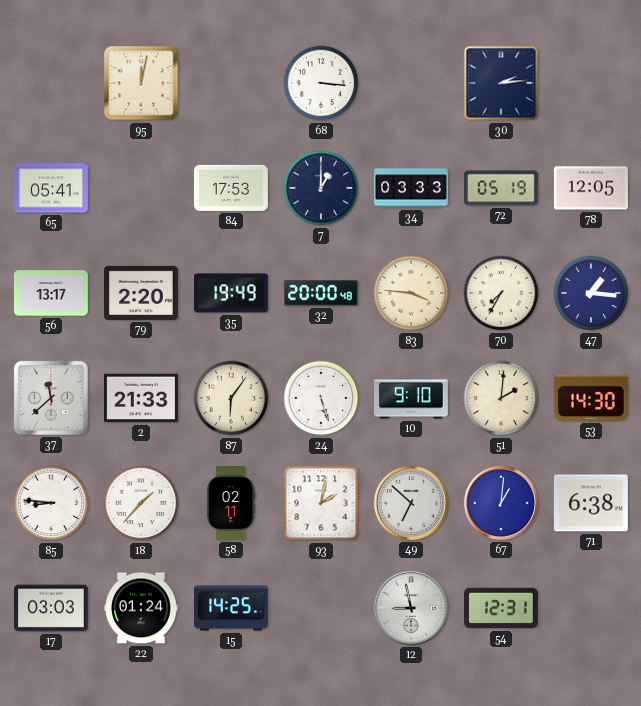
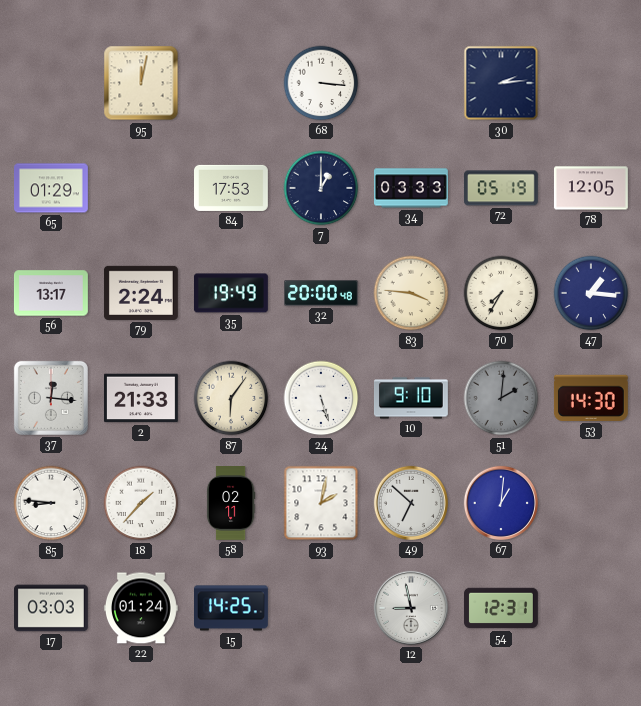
65: 05:41 -> 01:29 (52, 188)
79: 2:20 -> 2:24 (141, 293)
37: 11:38 -> 12:16 (51, 398)
51 dial: cream -> grey (501, 398)
71: 6:38 -> none (591, 503)
